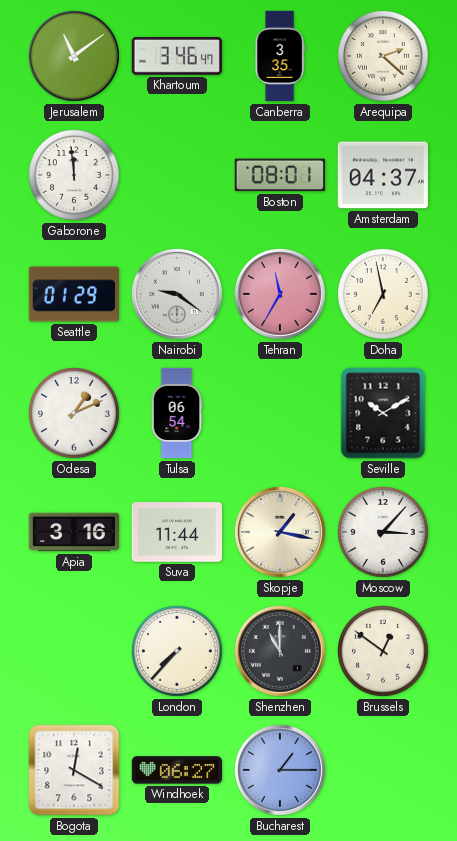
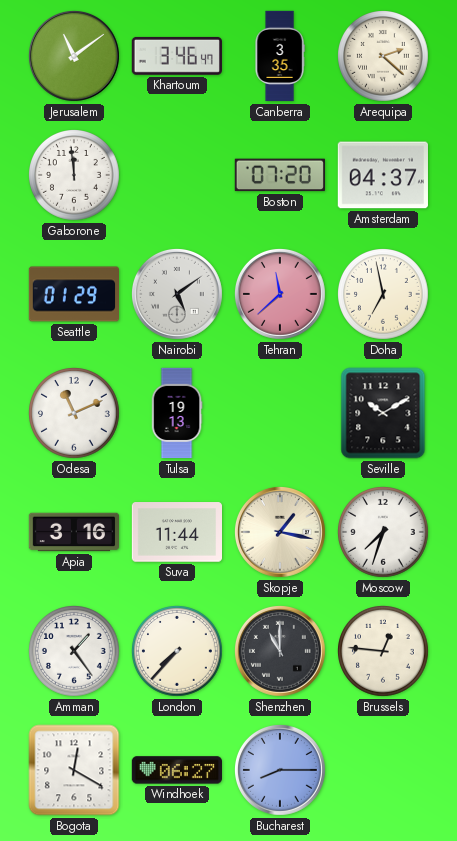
Boston: 08:01 -> 07:20 (280, 175)
Nairobi: 9:21 -> 5:09 (177, 294)
Tehran: 11:35 -> 11:38 (280, 294)
Odesa: 1:11 -> 11:11 (75, 414)
Tulsa: 06:54 -> 19:13 (177, 413)
Moscow: 3:07 -> 7:33 (384, 533)
Amman: none -> 1:24 (75, 652)
Brussels: 12:51 -> 12:46 (384, 652)
Bucharest: 1:15 -> 8:15 (280, 770)
